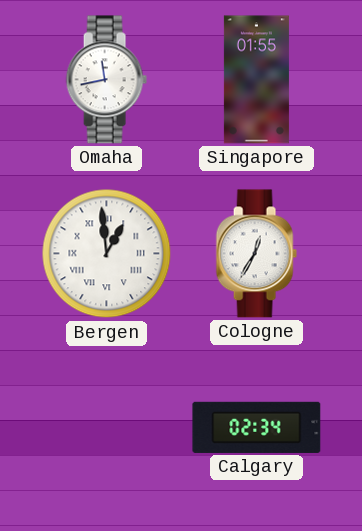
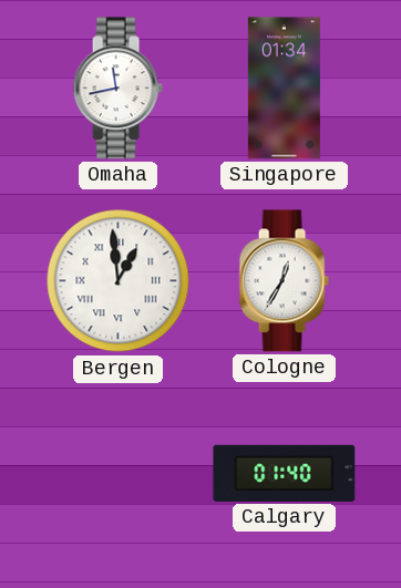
Singapore: 01:55 -> 01:34 (284, 89)
Calgary: 02:34 -> 01:40 (285, 473)
